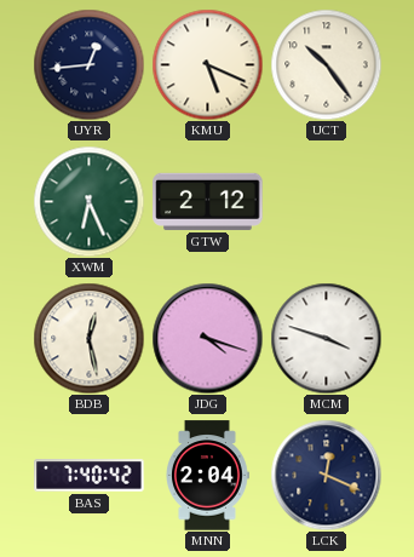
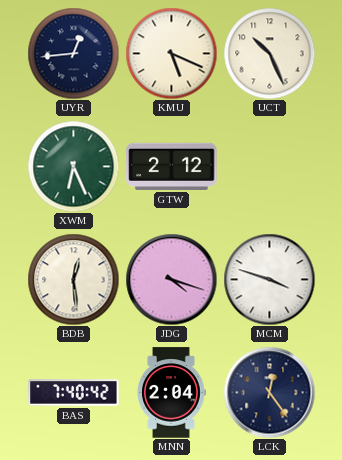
UCT: 10:24 -> 10:26 (269, 53)
BDB: 12:28 -> 12:29 (73, 279)
LCK: 12:19 -> 12:24 (269, 392)
